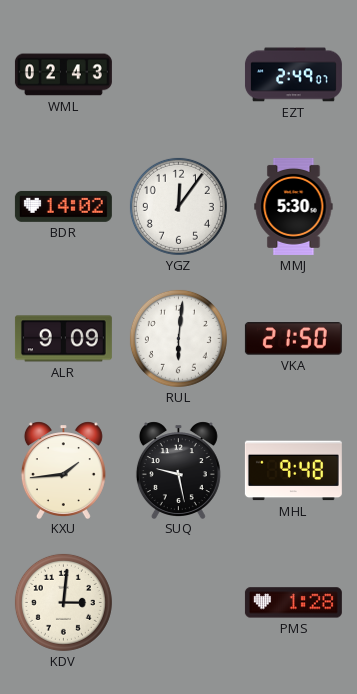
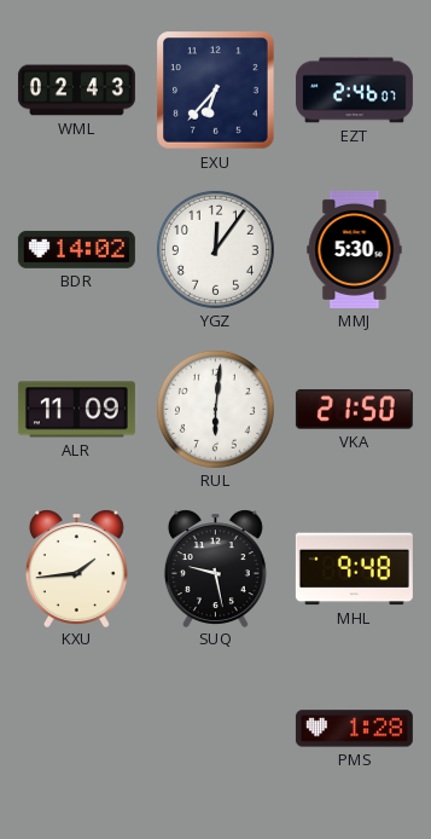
EXU: none -> 6:37 (216, 91)
EZT: 2:49 -> 2:46 (354, 91)
ALR: 9:09 -> 11:09 (76, 410)
KDV: 3:01 -> none (63, 602)
